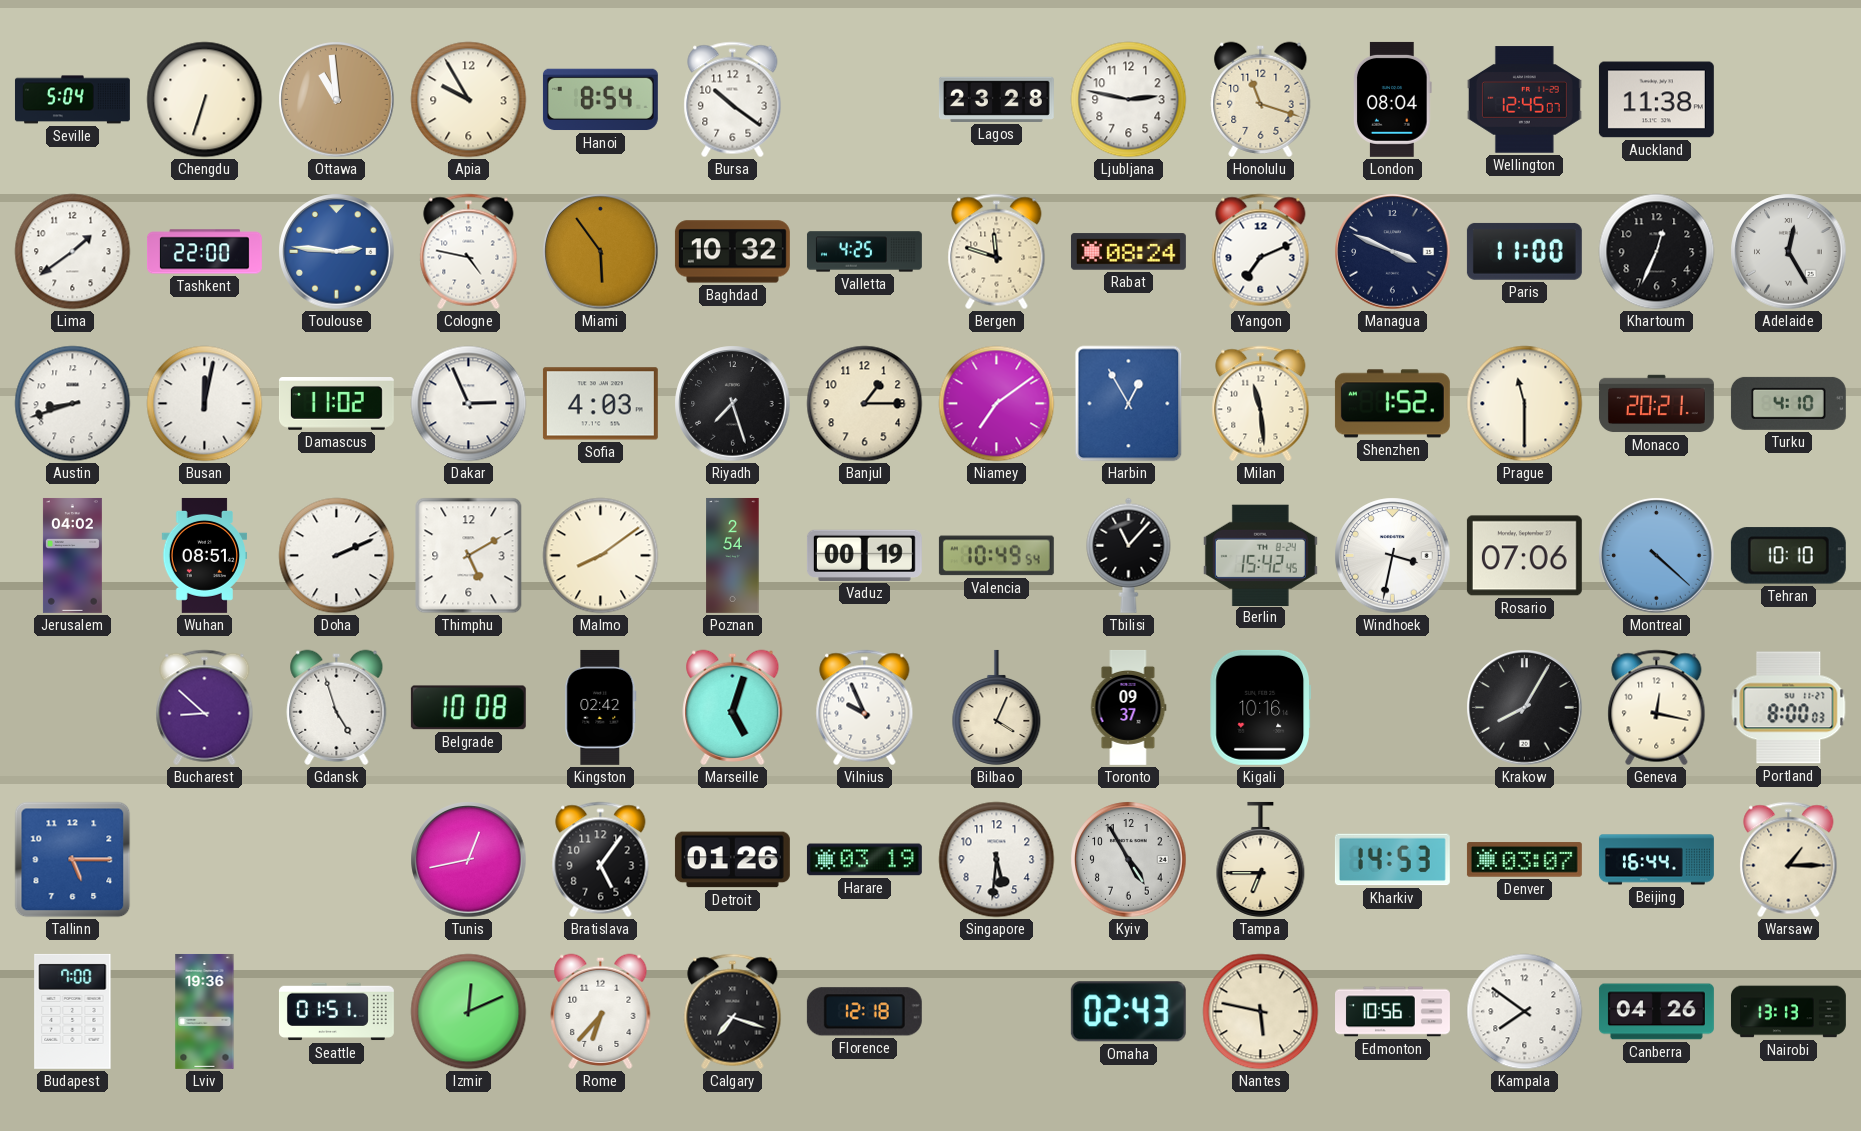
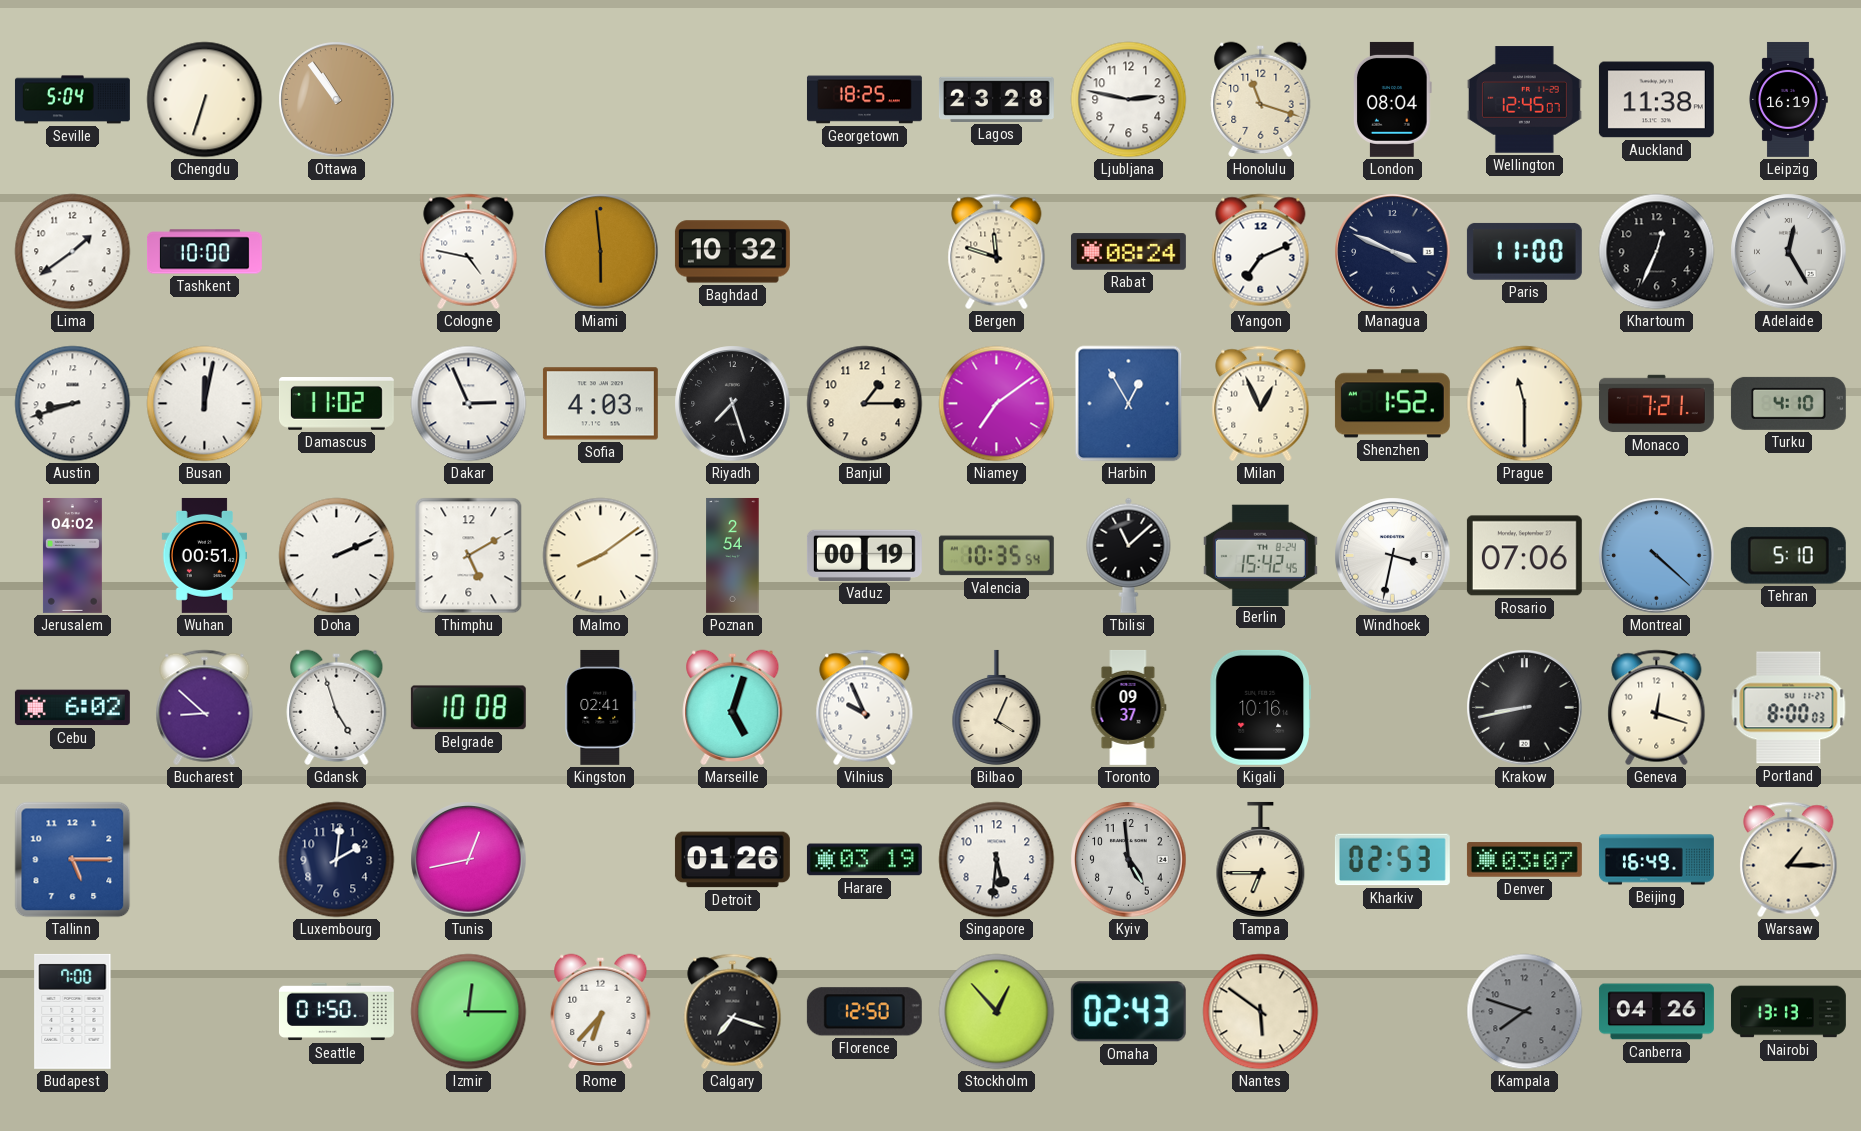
Ottawa: 10:59 -> 10:54 (337, 100)
Apia: 9:55 -> none (469, 100)
Hanoi: 8:54 -> none (600, 100)
Bursa: 10:21 -> none (733, 100)
Georgetown: none -> 18:25 (864, 100)
Leipzig: none -> 16:19 (1788, 99)
Tashkent: 22:00 -> 10:00 (204, 252)
Toulouse: 2:46 -> none (337, 252)
Miami: 5:54 -> 5:59 (601, 252)
Valletta: 4:25 -> none (864, 252)
Milan: 11:29 -> 12:56 (1261, 404)
Monaco: 20:21 -> 7:21 (1656, 404)
Wuhan: 08:51 -> 00:51 (204, 555)
Valencia: 10:49 -> 10:35 (996, 556)
Tbilisi: 11:07 -> 11:08 (1129, 555)
Tehran: 10:10 -> 5:10 (1788, 556)
Cebu: none -> 6:02 (72, 708)
Kingston: 02:42 -> 02:41 (601, 707)
Krakow: 8:05 -> 8:43 (1525, 708)
Geneva: 12:17 -> 12:18 (1657, 708)
Luxembourg: none -> 2:01 (337, 860)
Bratislava: 5:06 -> none (601, 860)
Kyiv: 4:55 -> 4:59 (1129, 860)
Kharkiv: 14:53 -> 02:53 (1392, 860)
Beijing: 16:44 -> 16:49 (1656, 860)
Lviv: 19:36 -> none (205, 1011)
Seattle: 01:51 -> 01:50 (336, 1012)
Izmir: 12:11 -> 12:15 (469, 1012)
Florence: 12:18 -> 12:50 (864, 1012)
Stockholm: none -> 12:53 (997, 1012)
Nantes: 5:47 -> 5:51 (1261, 1012)
Edmonton: 10:56 -> none (1393, 1012)
Kampala: 7:51 -> 7:48 (1525, 1012)
Kampala dial: white -> grey (1525, 1012)
